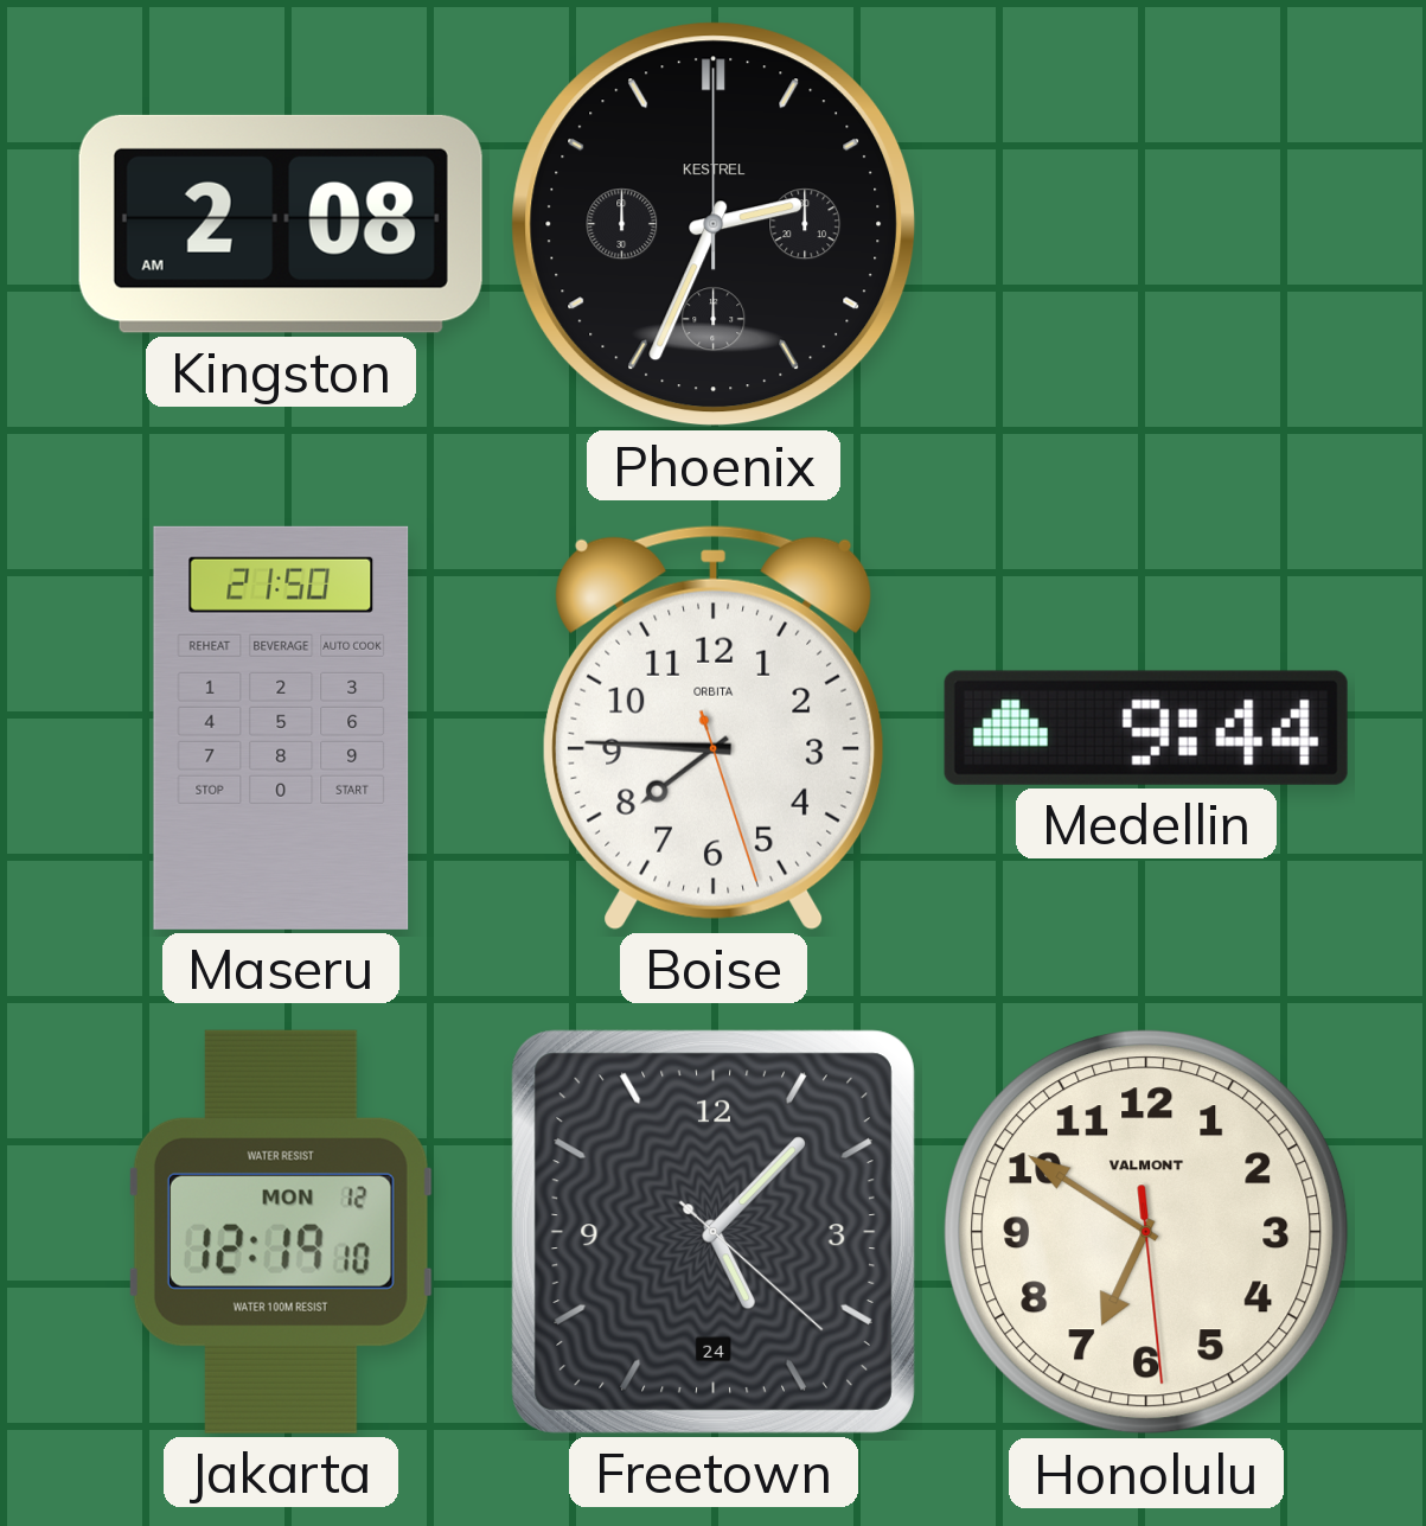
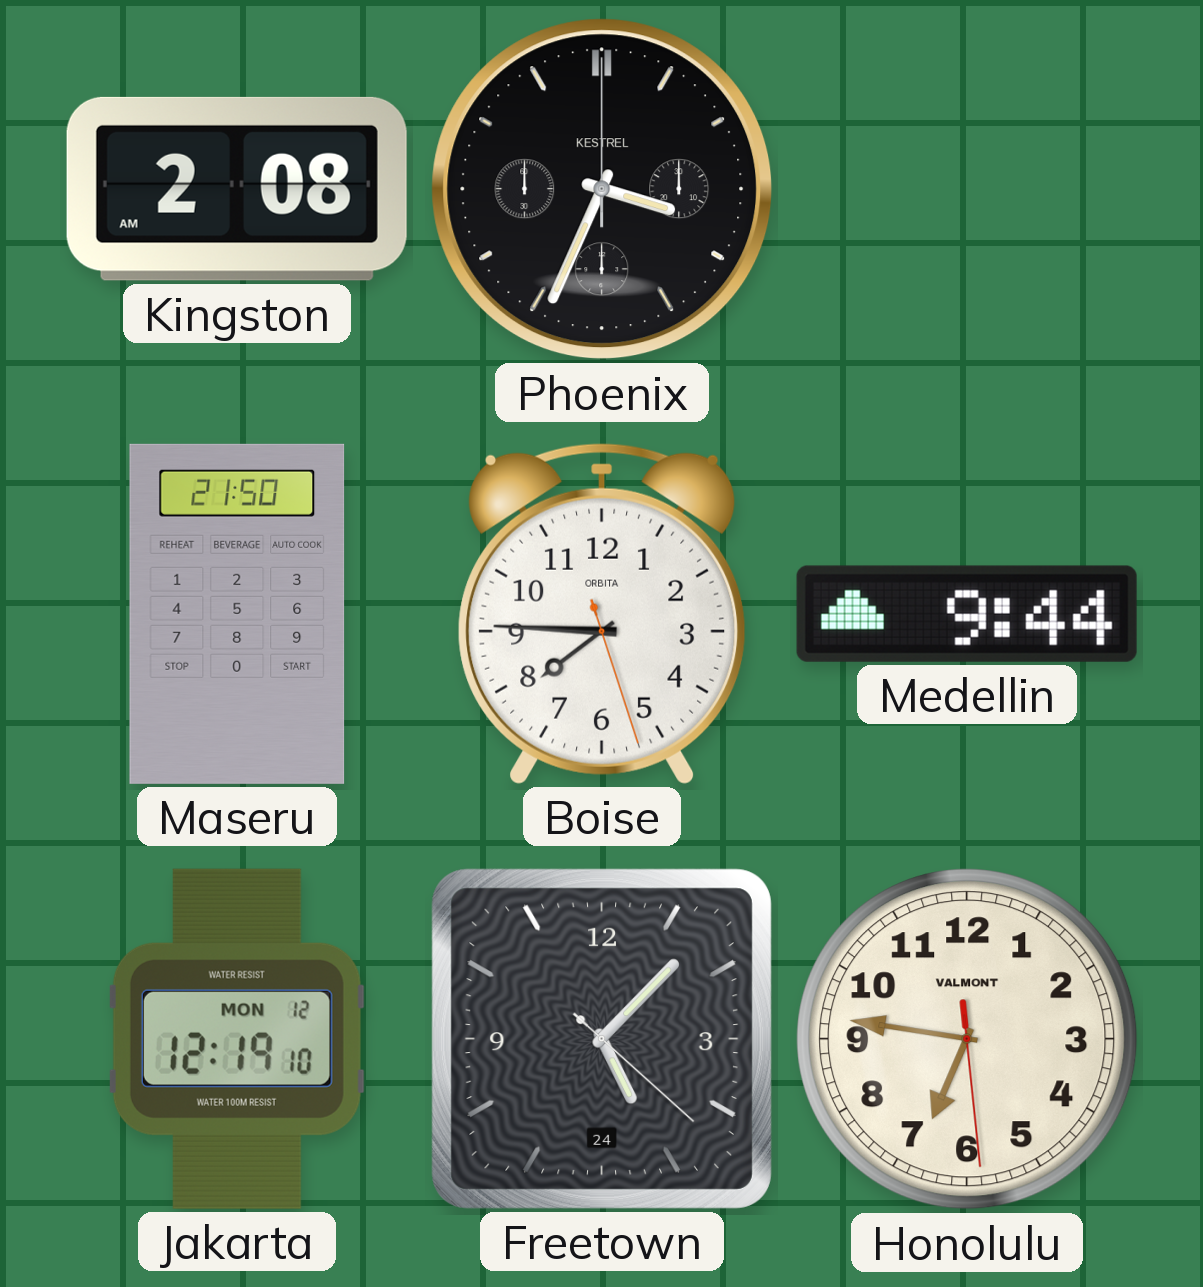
Phoenix: 2:34 -> 3:34 (602, 189)
Honolulu: 6:50 -> 6:46 (967, 1039)
